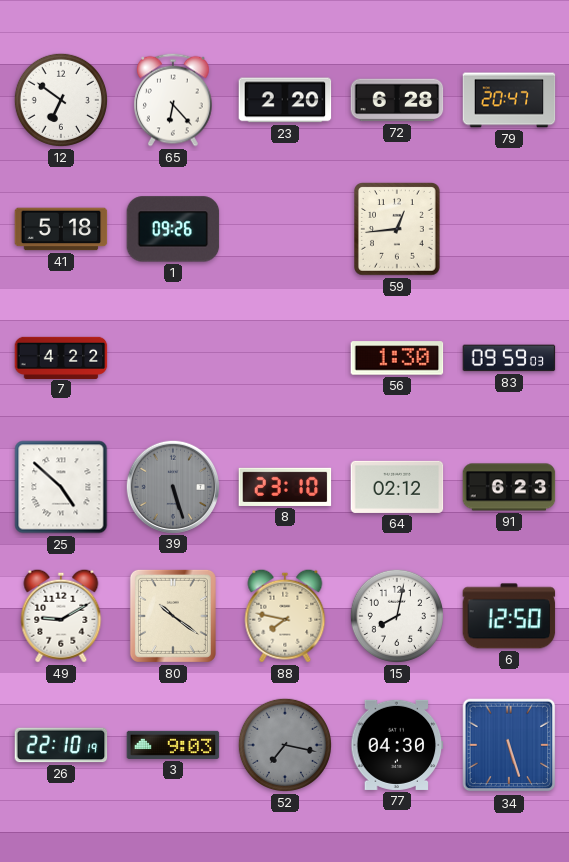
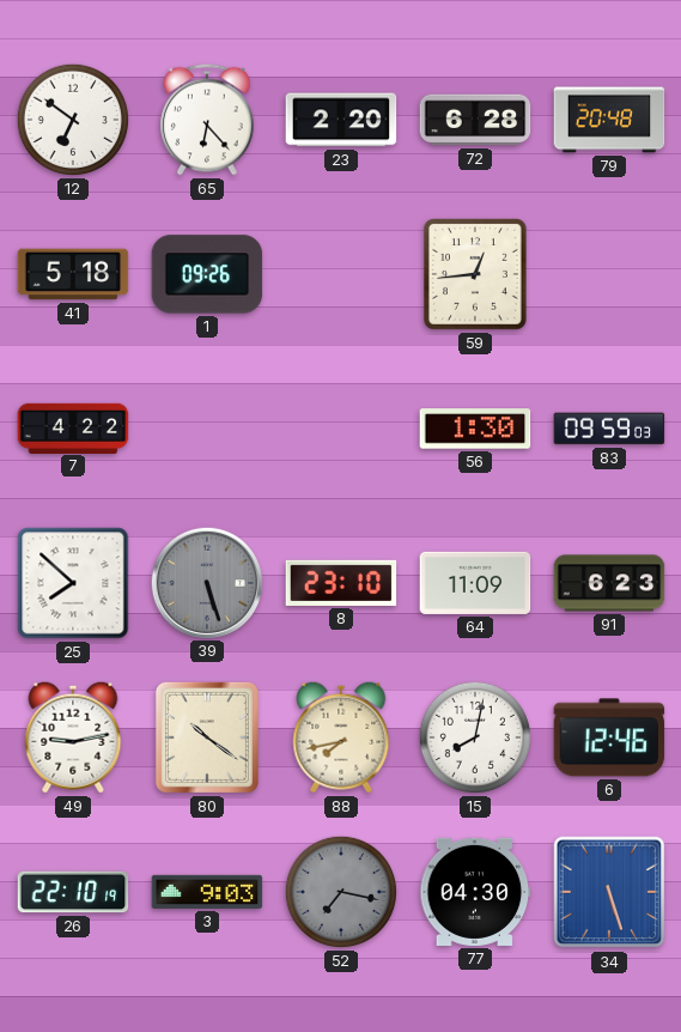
79: 20:47 -> 20:48 (609, 120)
25: 4:52 -> 7:52 (73, 583)
64: 02:12 -> 11:09 (475, 583)
49: 9:10 -> 9:13 (73, 737)
88: 7:47 -> 7:43 (341, 737)
6: 12:50 -> 12:46 (609, 737)
